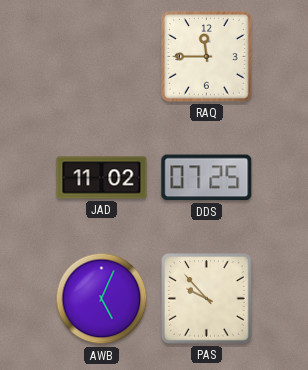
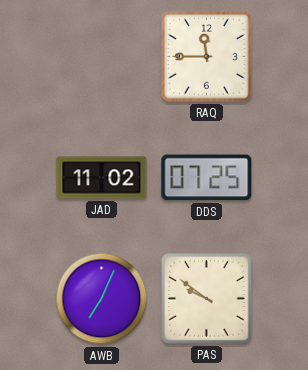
AWB: 5:04 -> 7:04 (102, 299)
PAS: 9:53 -> 9:51 (207, 299)
